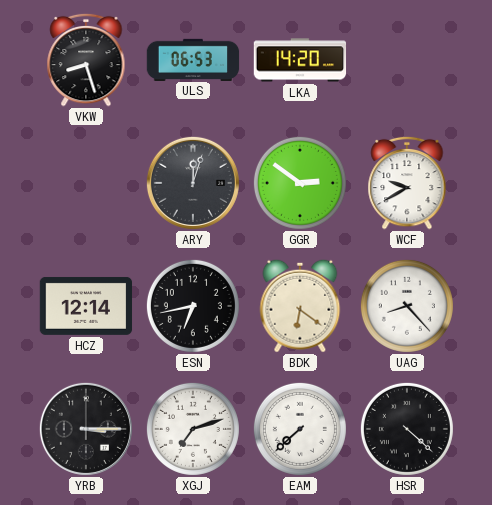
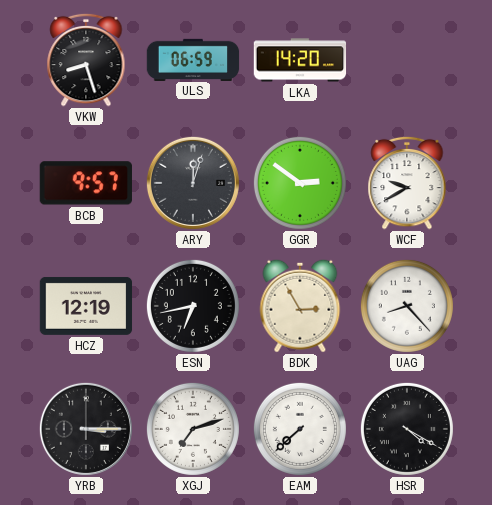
ULS: 06:53 -> 06:59 (193, 59)
BCB: none -> 9:57 (86, 183)
HCZ: 12:14 -> 12:19 (86, 306)
BDK: 6:21 -> 2:55 (300, 306)
HSR: 4:22 -> 4:20 (407, 429)
